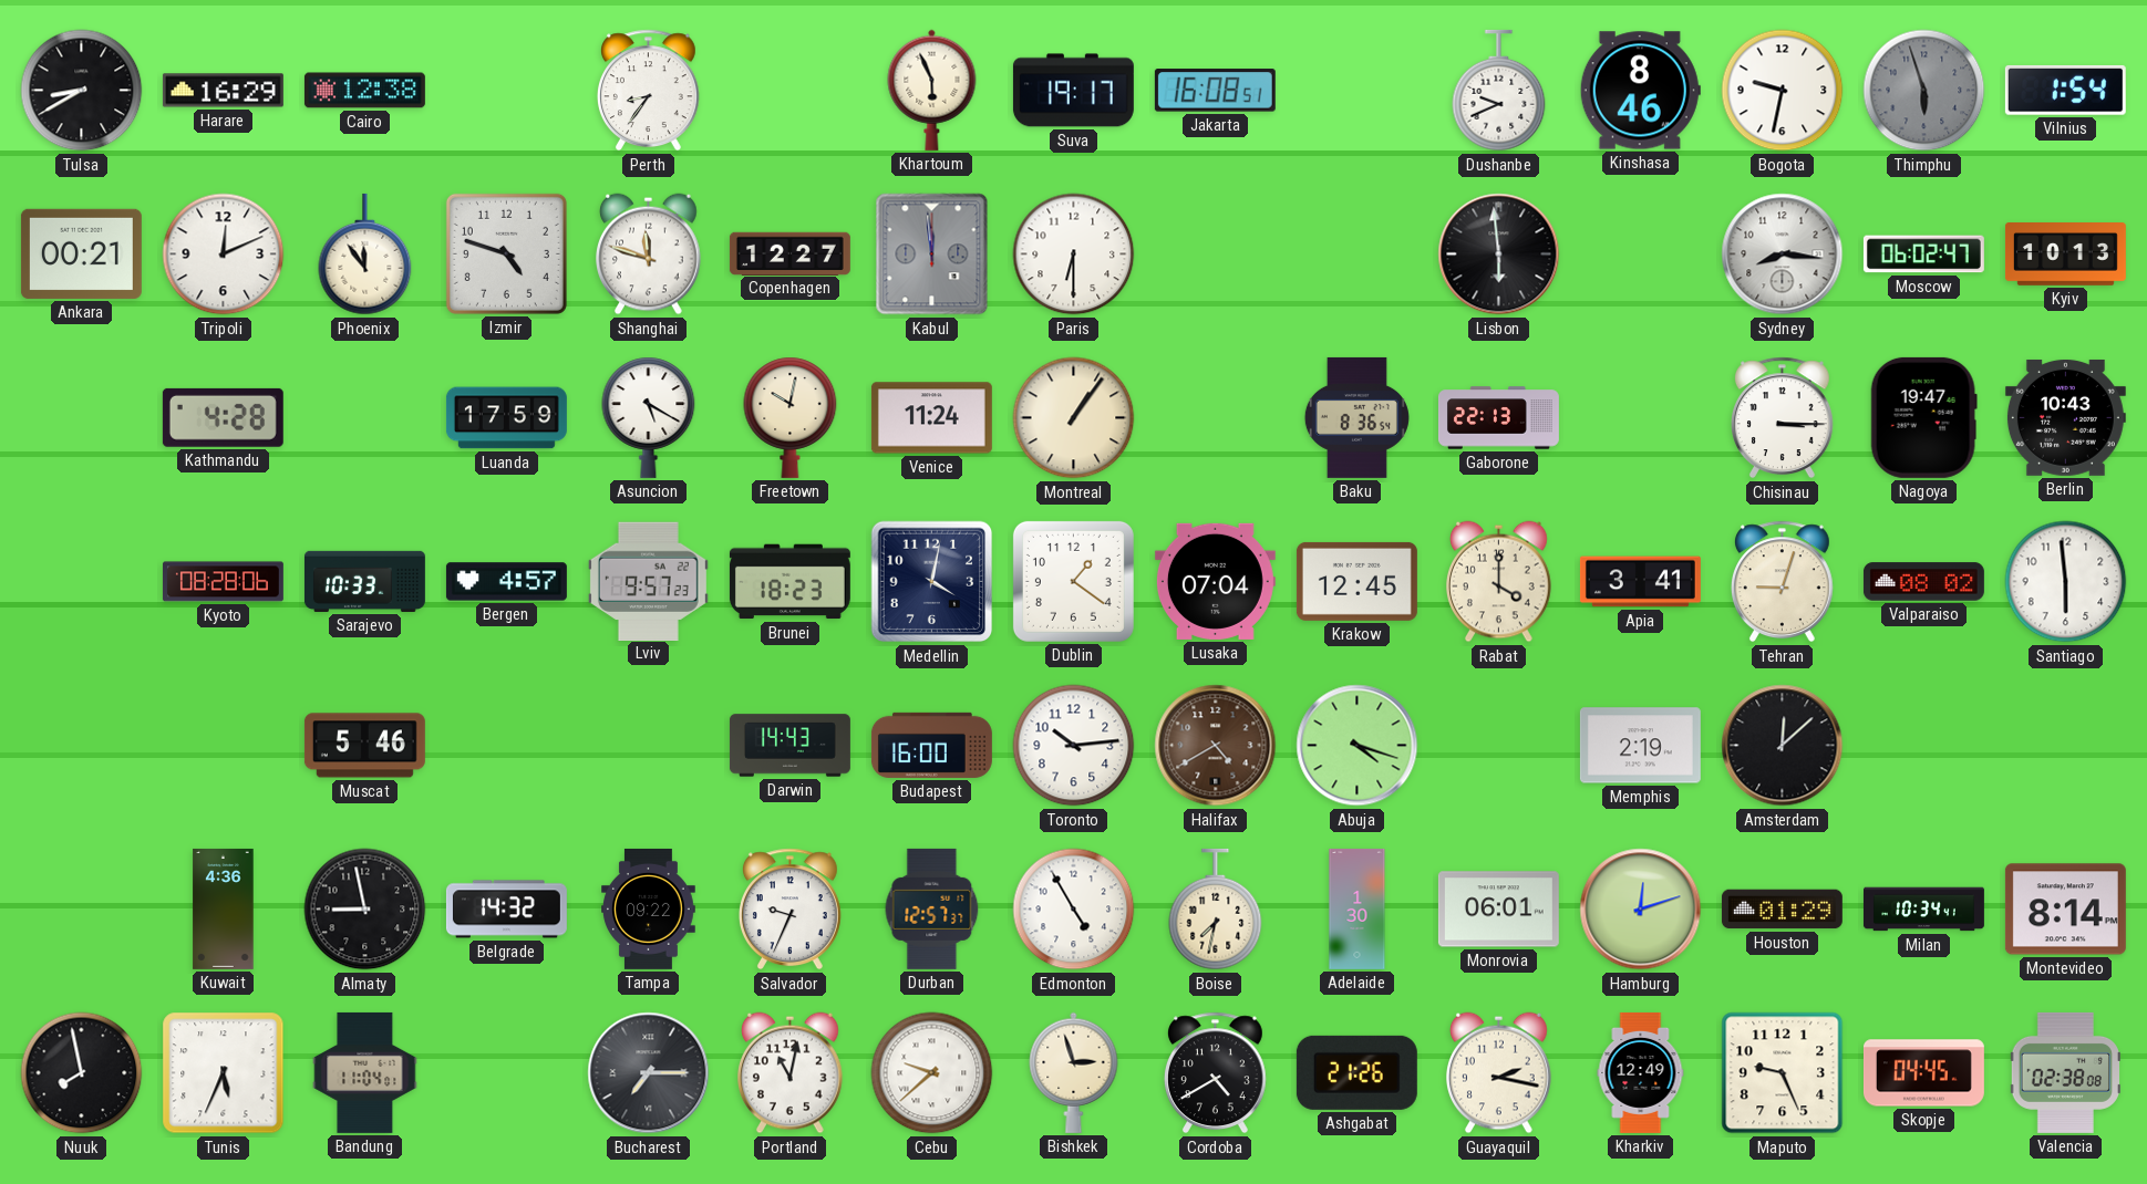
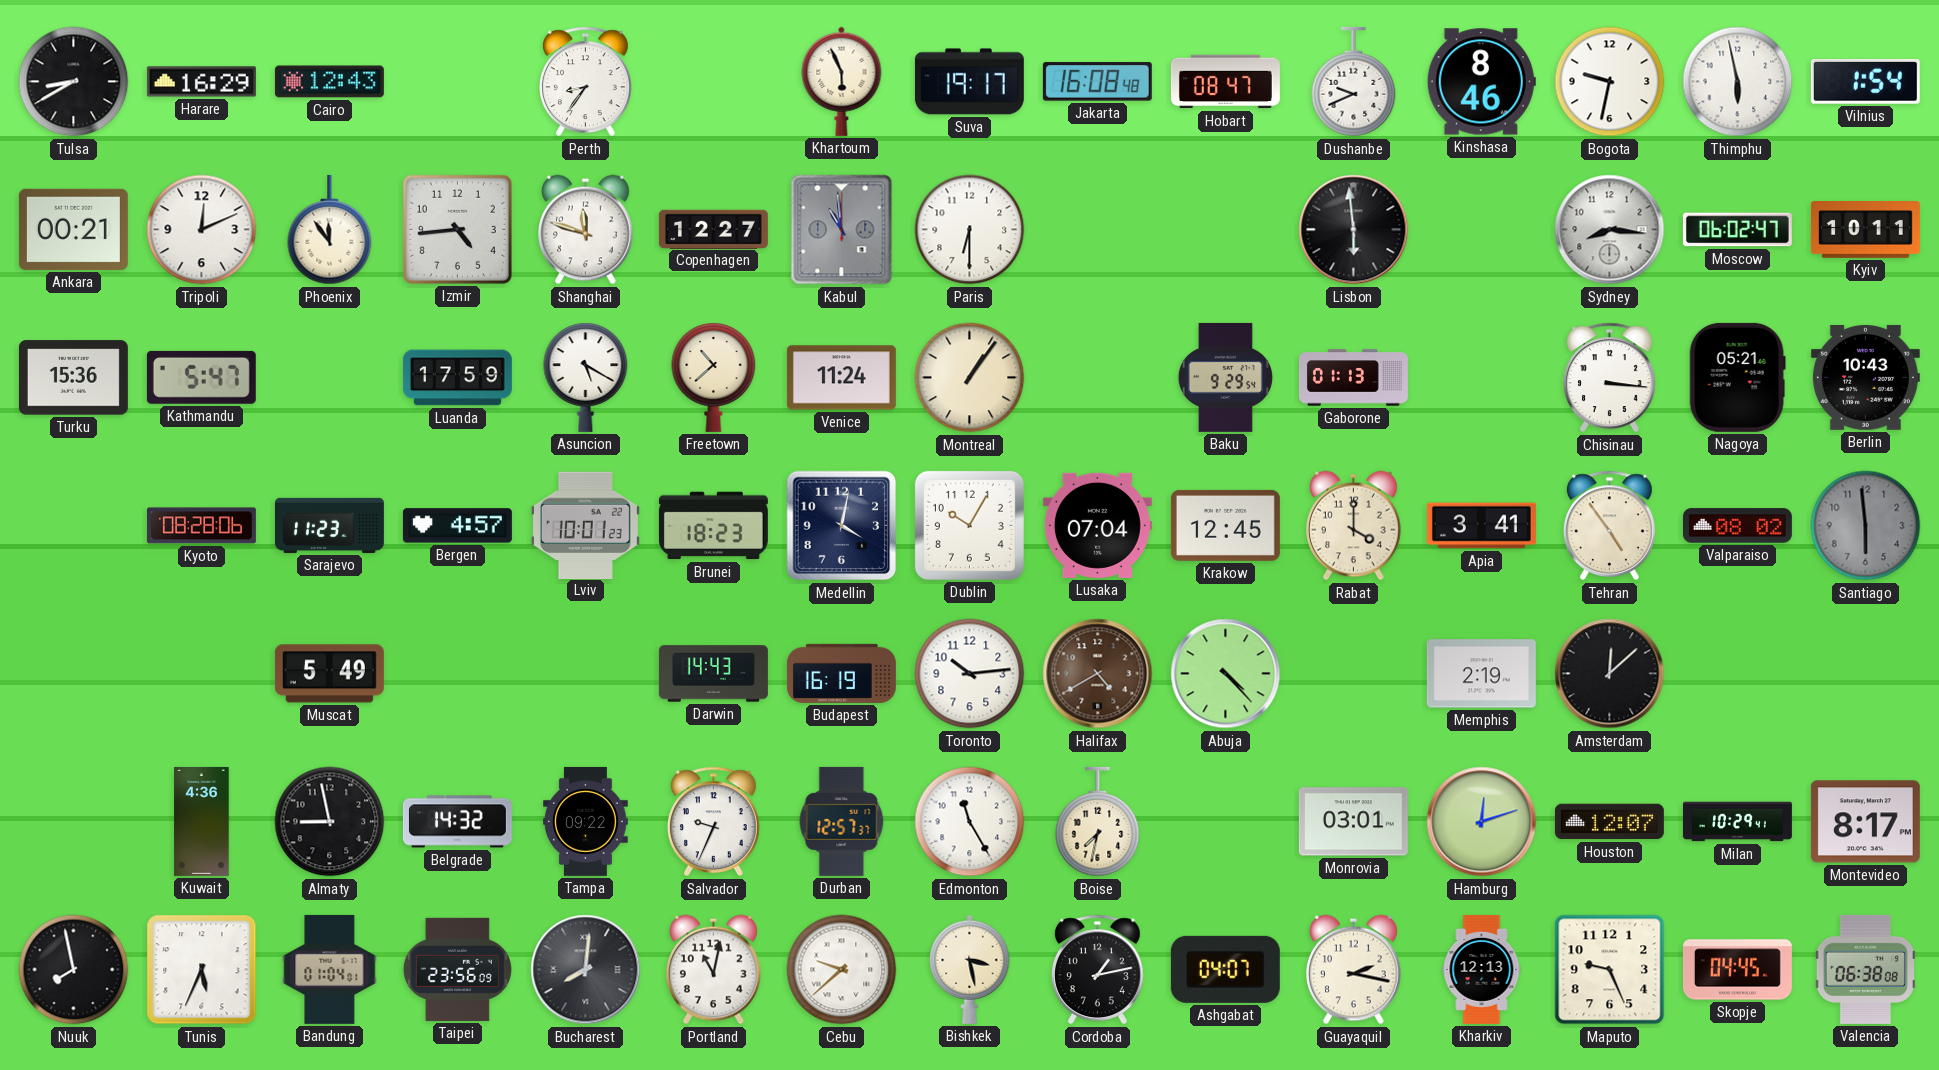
Cairo: 12:38 -> 12:43 (329, 82)
Jakarta: 16:08:51 -> 16:08:48 (1097, 82)
Hobart: none -> 08:47 (1225, 82)
Thimphu: 5:57 -> 5:58 (1738, 82)
Thimphu dial: grey -> white (1738, 82)
Izmir: 4:48 -> 4:44 (457, 229)
Kabul: 11:59 -> 10:59 (842, 230)
Kyiv: 10:13 -> 10:11 (1865, 230)
Turku: none -> 15:36 (73, 378)
Kathmandu: 4:28 -> 5:47 (201, 377)
Freetown: 10:02 -> 10:38 (714, 377)
Baku: 8:36 -> 9:29 (1225, 377)
Gaborone: 22:13 -> 01:13 (1353, 378)
Chisinau: 3:15 -> 3:16 (1609, 378)
Nagoya: 19:47 -> 05:21 (1737, 377)
Sarajevo: 10:33 -> 11:23 (329, 525)
Lviv: 9:57 -> 10:01 (585, 525)
Dublin: 1:21 -> 10:05 (969, 525)
Tehran: 9:03 -> 4:54 (1609, 526)
Santiago dial: white -> grey (1866, 526)
Muscat: 5:46 -> 5:49 (329, 674)
Budapest: 16:00 -> 16:19 (841, 673)
Abuja: 4:18 -> 4:23 (1226, 674)
Edmonton: 4:55 -> 11:25 (970, 822)
Adelaide: 1:30 -> none (1358, 908)
Monrovia: 06:01 -> 03:01 (1353, 822)
Houston: 01:29 -> 12:07 (1609, 822)
Milan: 10:34 -> 10:29 (1737, 822)
Montevideo: 8:14 -> 8:17 (1865, 822)
Bandung: 11:04 -> 01:04 (330, 969)
Taipei: none -> 23:56 (457, 969)
Bucharest: 7:15 -> 8:01 (586, 970)
Bishkek: 2:57 -> 3:28 (970, 969)
Cordoba: 4:40 -> 1:13 (1097, 970)
Ashgabat: 21:26 -> 04:07 (1225, 969)
Kharkiv: 12:49 -> 12:13 (1482, 969)
Valencia: 02:38 -> 06:38 (1865, 969)
